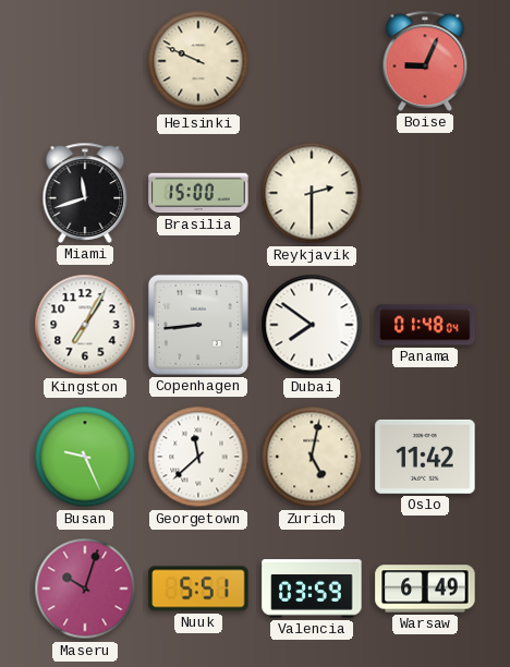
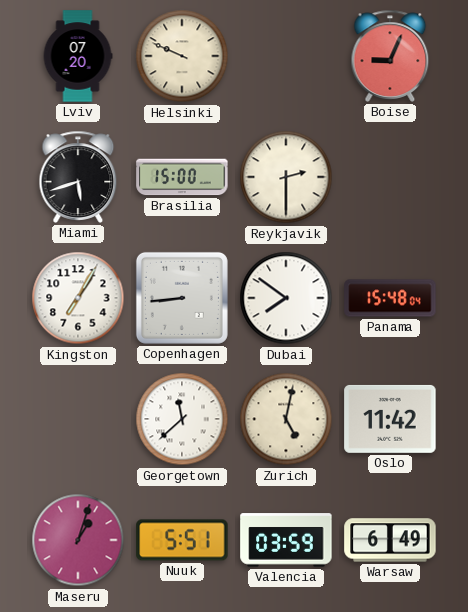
Lviv: none -> 07:20 (78, 56)
Miami: 11:42 -> 5:42 (78, 177)
Panama: 01:48 -> 15:48 (390, 298)
Busan: 9:26 -> none (85, 457)
Maseru: 10:03 -> 1:03 (78, 540)
